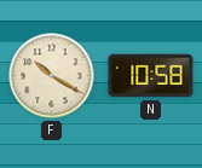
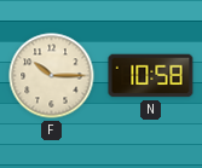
F: 10:20 -> 10:15 (52, 76)
